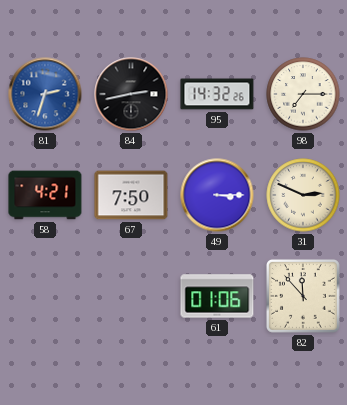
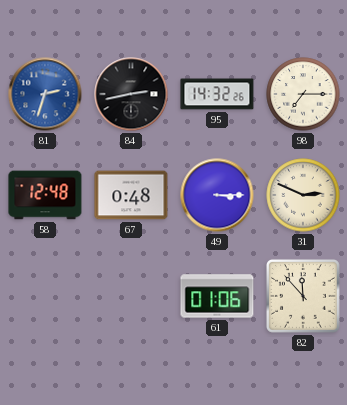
58: 4:21 -> 12:48 (45, 195)
67: 7:50 -> 0:48 (131, 195)
